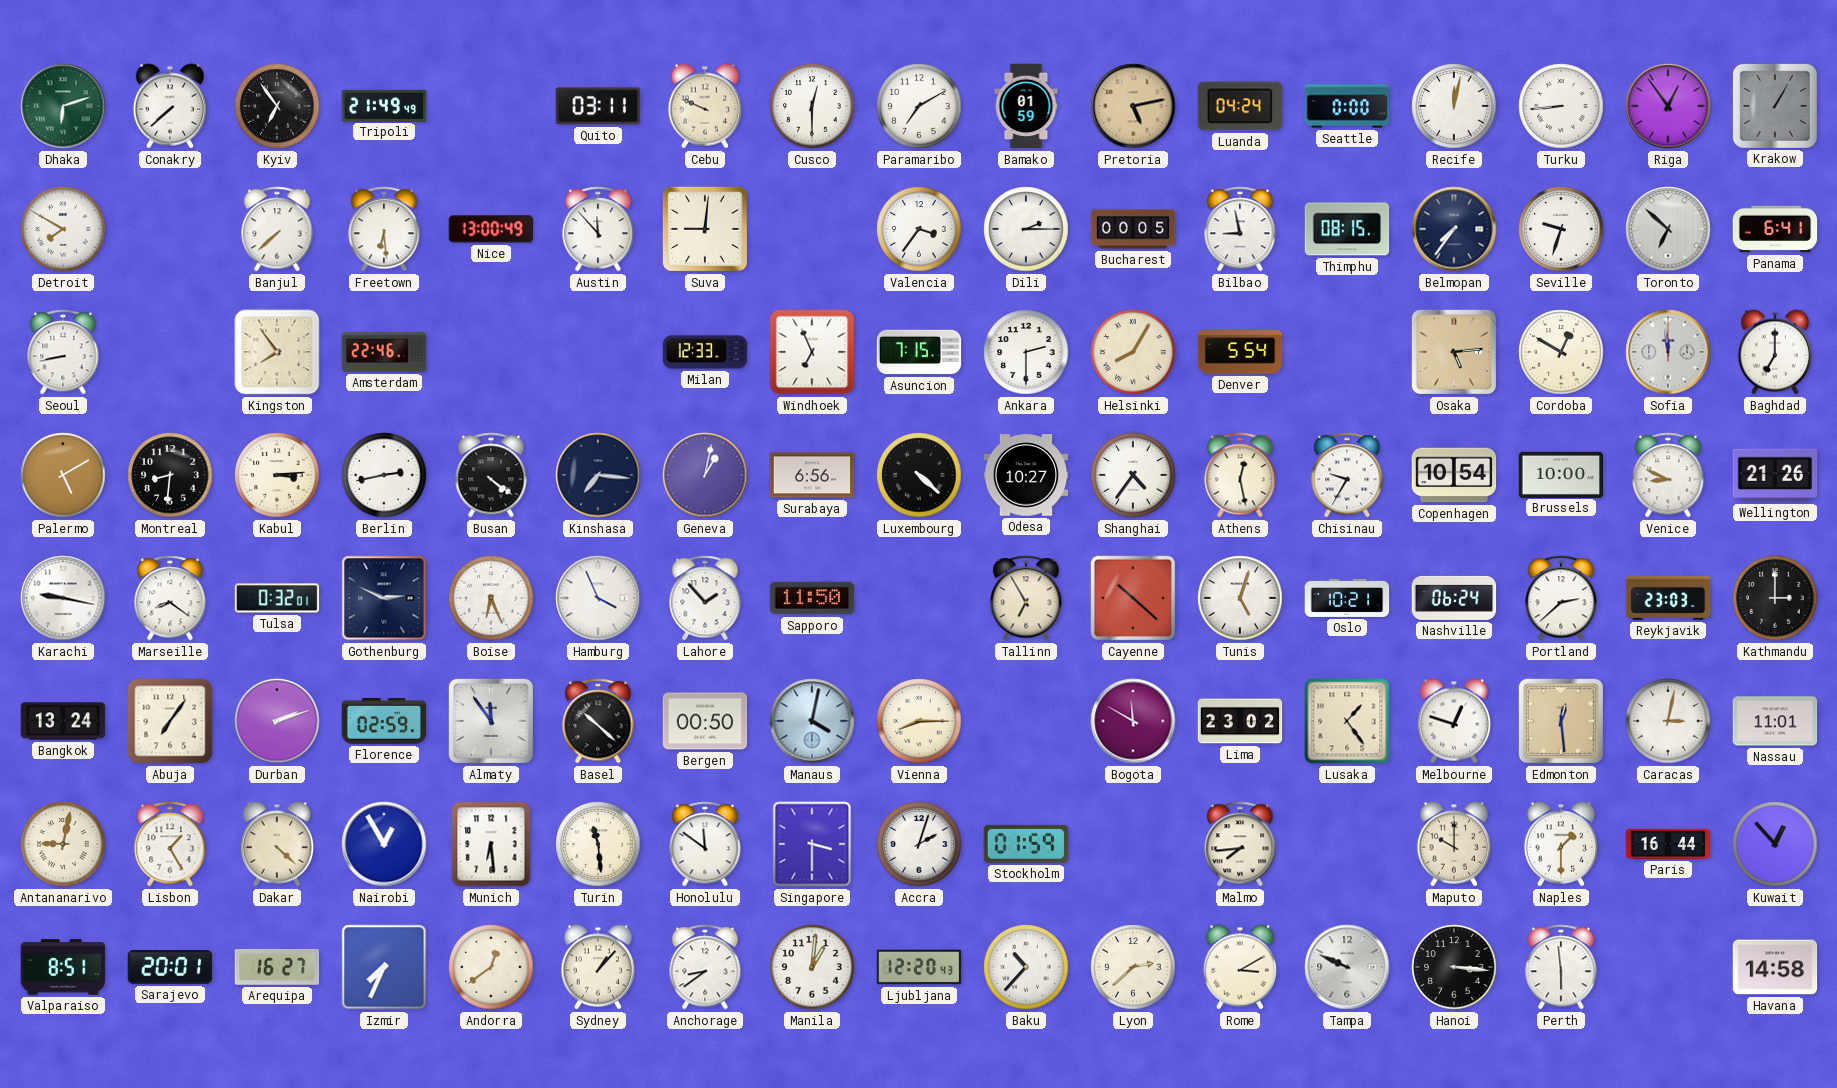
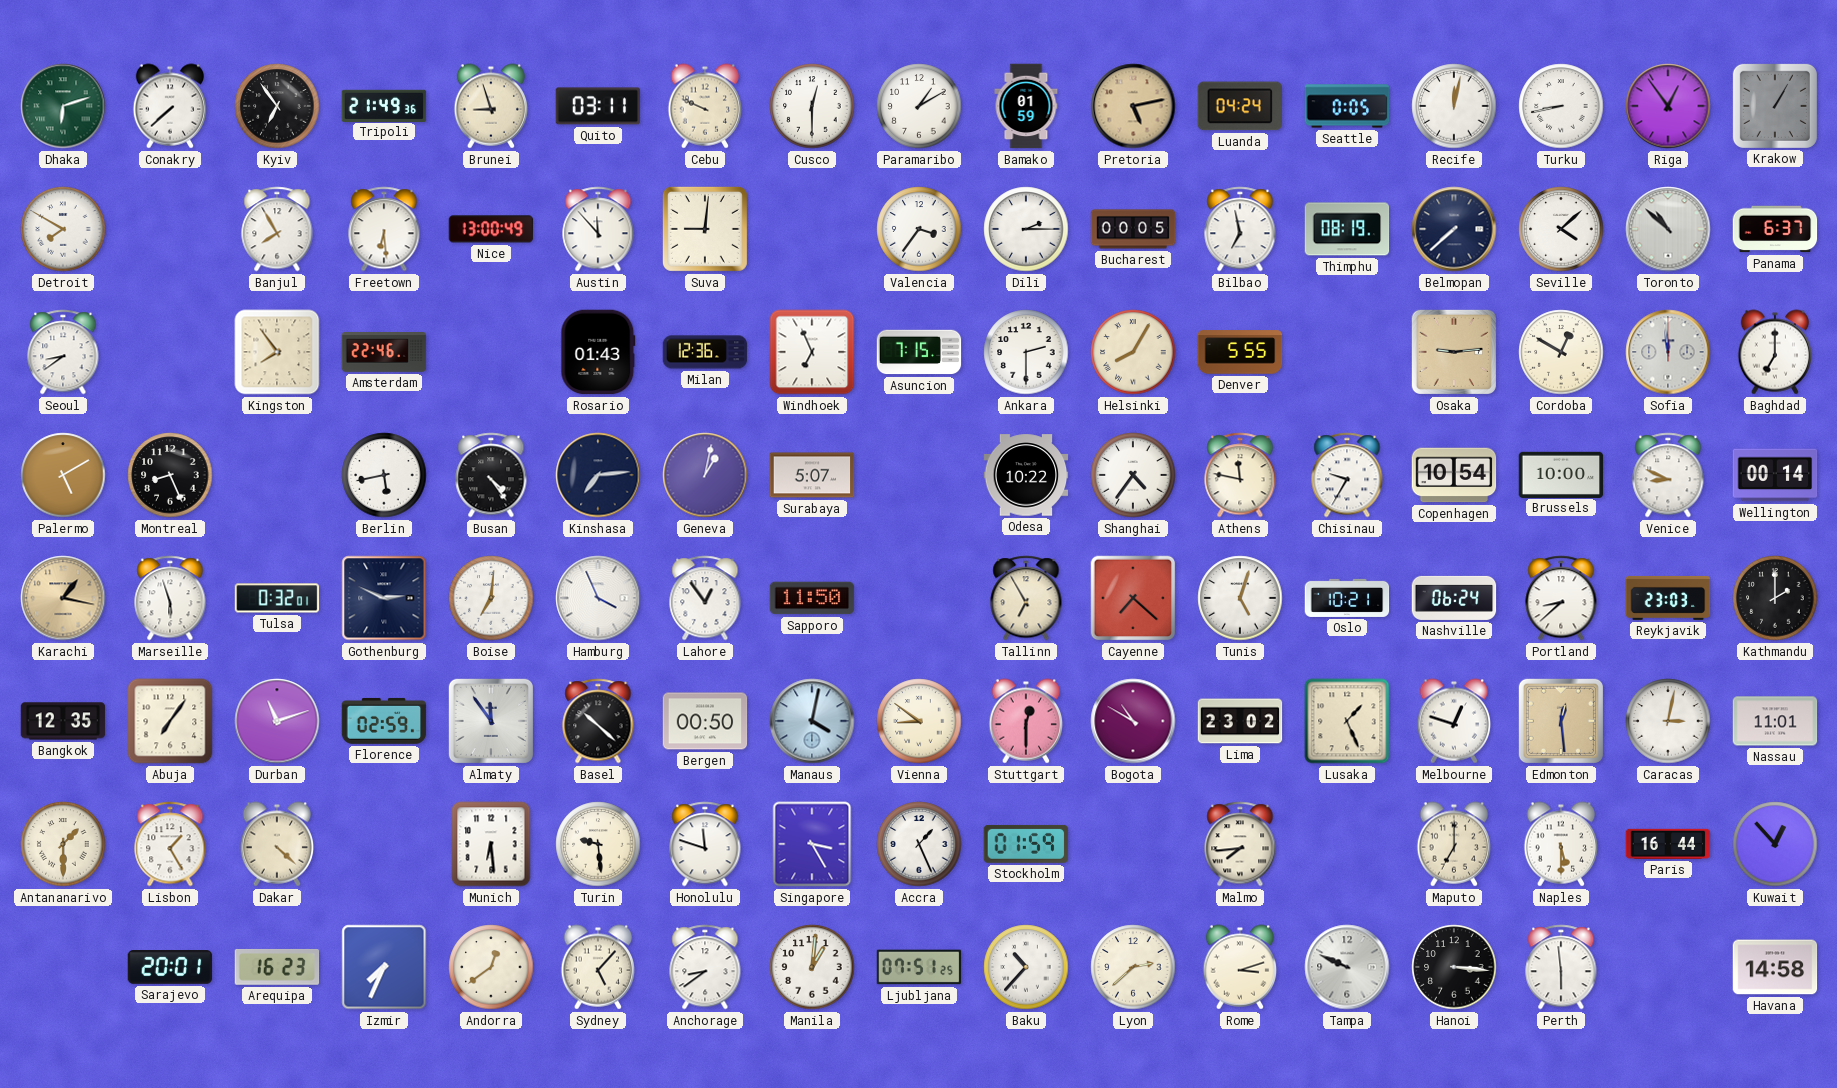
Tripoli: 21:49:49 -> 21:49:36 (384, 105)
Brunei: none -> 8:57 (491, 106)
Paramaribo: 7:10 -> 1:10 (919, 106)
Seattle: 0:00 -> 0:05 (1347, 106)
Turku: 8:44 -> 8:43 (1561, 106)
Banjul: 7:38 -> 7:55 (277, 229)
Bilbao: 8:58 -> 6:58 (1240, 229)
Thimphu: 08:15 -> 08:19 (1347, 229)
Belmopan: 7:36 -> 7:38 (1454, 229)
Seville: 9:33 -> 4:08 (1561, 229)
Toronto: 6:52 -> 10:52 (1668, 229)
Panama: 6:41 -> 6:37 (1775, 229)
Seoul: 8:43 -> 8:39 (63, 352)
Rosario: none -> 01:43 (598, 352)
Milan: 12:33 -> 12:36 (705, 352)
Denver: 5:54 -> 5:55 (1240, 352)
Osaka: 5:14 -> 9:14 (1454, 352)
Montreal: 8:31 -> 8:26 (170, 475)
Kabul: 3:14 -> none (277, 475)
Berlin: 2:43 -> 5:43 (384, 475)
Busan: 4:21 -> 4:24 (491, 475)
Kinshasa: 7:16 -> 7:14 (598, 475)
Surabaya: 6:56 -> 5:07 (812, 475)
Luxembourg: 4:22 -> none (919, 475)
Odesa: 10:27 -> 10:22 (1026, 475)
Athens: 12:28 -> 11:47 (1240, 475)
Wellington: 21:26 -> 00:14 (1775, 475)
Karachi: 9:17 -> 1:17 (63, 598)
Karachi dial: white -> champagne (63, 598)
Marseille: 8:21 -> 5:57 (170, 598)
Boise: 6:26 -> 7:01 (491, 598)
Lahore: 1:53 -> 12:54 (705, 598)
Cayenne: 10:22 -> 7:22 (1133, 598)
Portland: 2:38 -> 8:38 (1561, 598)
Kathmandu: 3:00 -> 2:00 (1775, 598)
Bangkok: 13:24 -> 12:35 (63, 721)
Durban: 2:12 -> 11:12 (277, 721)
Vienna: 8:15 -> 8:51 (919, 721)
Stuttgart: none -> 12:30 (1026, 721)
Bogota: 11:50 -> 10:50 (1133, 721)
Lusaka: 1:24 -> 1:26 (1347, 721)
Antananarivo: 9:02 -> 1:30 (63, 844)
Nairobi: 12:55 -> none (384, 844)
Turin: 11:29 -> 9:29 (598, 844)
Honolulu: 11:51 -> 11:48 (705, 844)
Singapore: 3:30 -> 3:25 (812, 844)
Accra: 2:03 -> 1:26 (919, 844)
Maputo: 10:00 -> 7:00 (1454, 844)
Naples: 1:30 -> 5:30 (1561, 844)
Valparaiso: 8:51 -> none (63, 967)
Arequipa: 16:27 -> 16:23 (277, 967)
Sydney: 1:07 -> 5:07 (598, 967)
Ljubljana: 12:20 -> 07:51 (919, 967)
Rome: 3:10 -> 3:12 (1240, 967)
